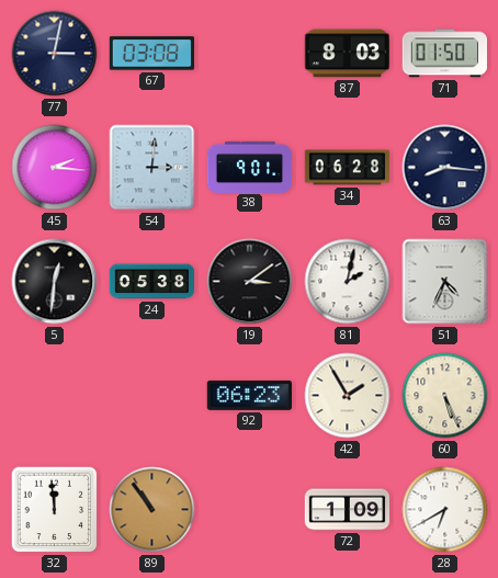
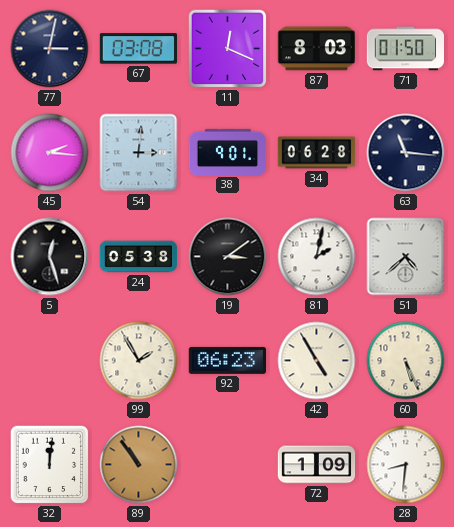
11: none -> 12:19 (228, 49)
63: 8:16 -> 11:16 (406, 153)
5: 12:31 -> 12:27 (50, 257)
51: 4:34 -> 4:38 (406, 257)
99: none -> 1:55 (139, 361)
42: 1:55 -> 4:55 (317, 361)
32: 11:59 -> 12:01 (50, 465)
28: 6:40 -> 8:31 (406, 465)
